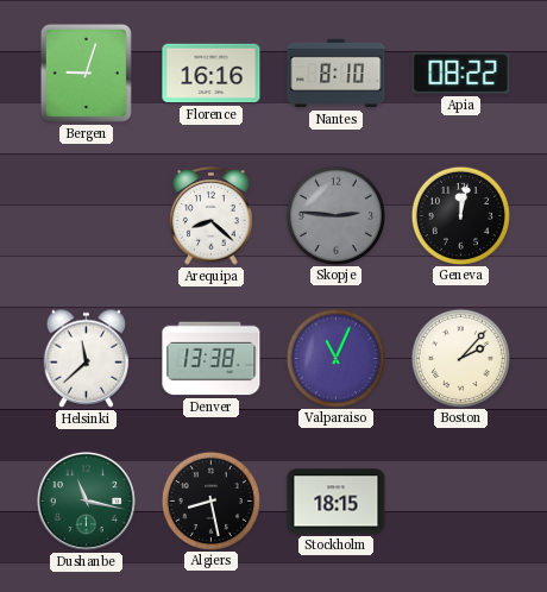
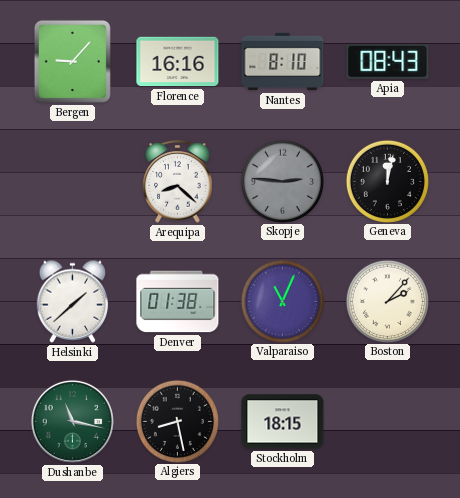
Bergen: 9:03 -> 9:07 (72, 61)
Apia: 08:22 -> 08:43 (388, 62)
Helsinki: 11:38 -> 1:38 (73, 301)
Denver: 13:38 -> 01:38 (178, 302)
